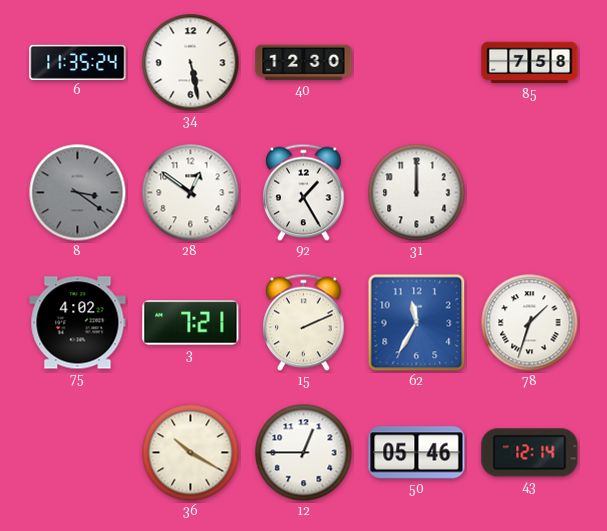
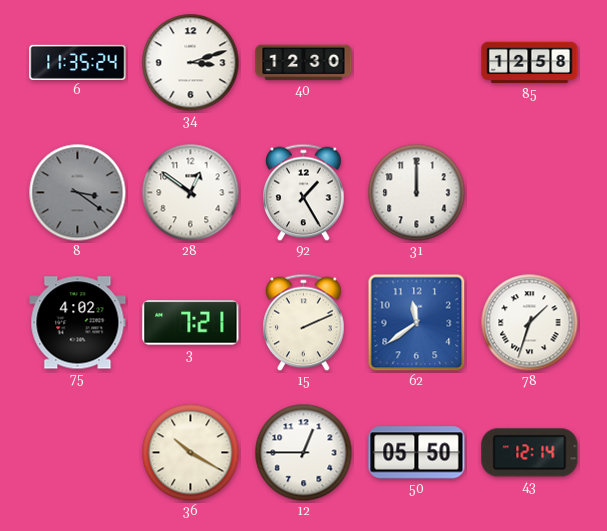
34: 5:28 -> 3:12 (191, 63)
85: 7:58 -> 12:58 (530, 63)
62: 11:35 -> 11:39 (417, 323)
50: 05:46 -> 05:50 (417, 453)
